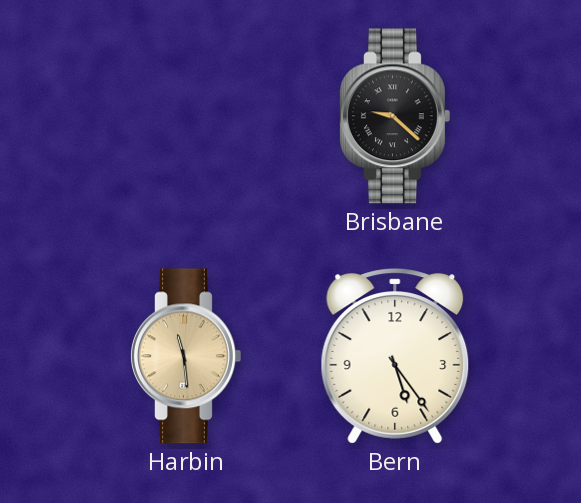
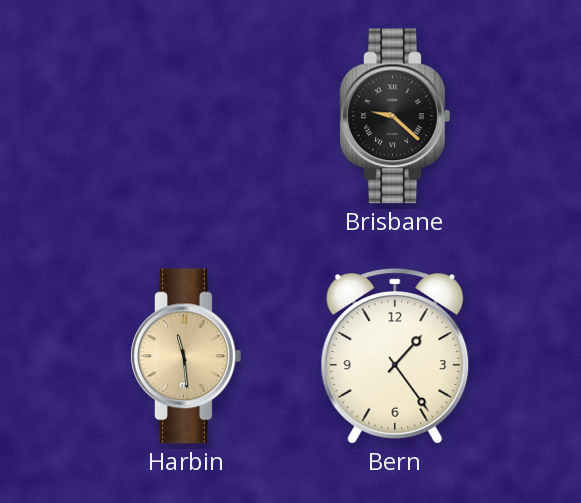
Bern: 5:24 -> 1:24 (395, 356)
